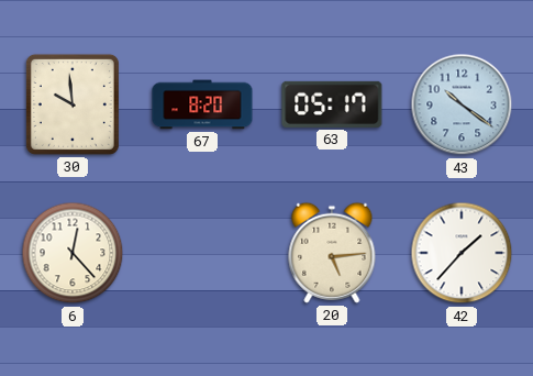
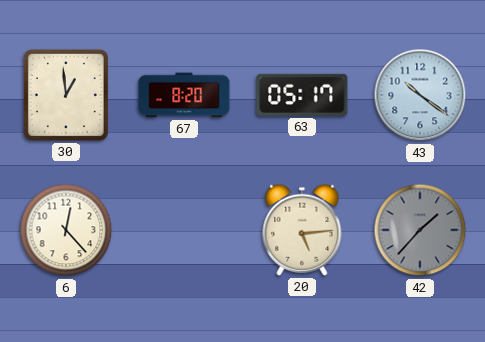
30: 9:59 -> 12:59 (66, 95)
42 dial: white -> grey (420, 230)
